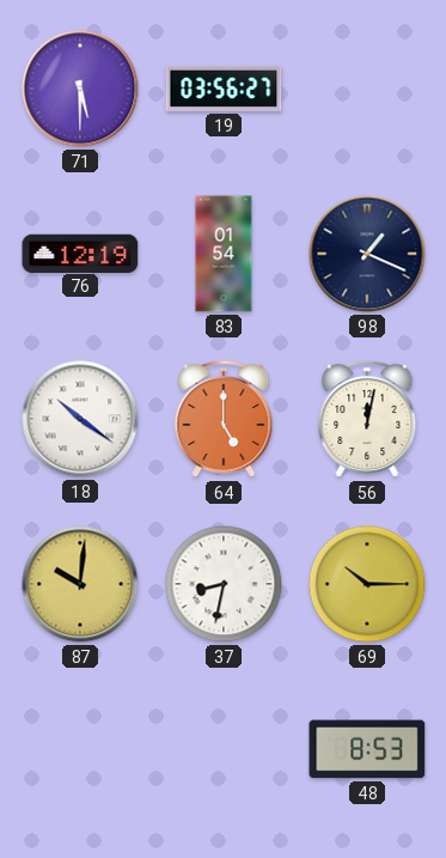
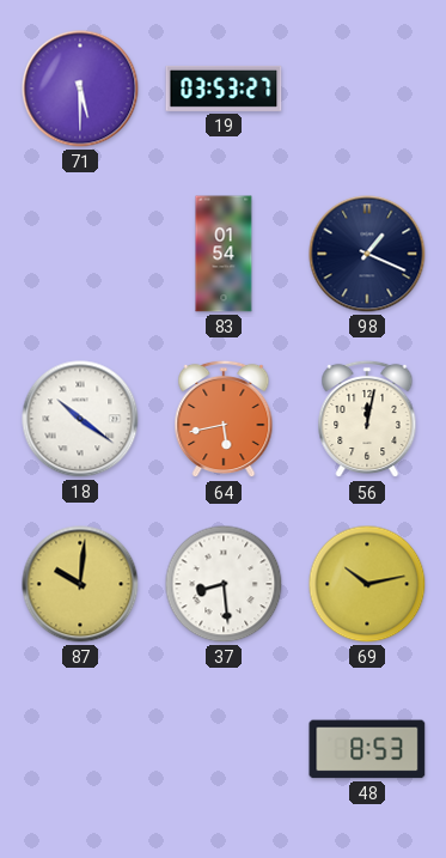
19: 03:56 -> 03:53 (224, 89)
76: 12:19 -> none (80, 252)
64: 5:00 -> 5:43 (224, 419)
37: 8:32 -> 8:29 (224, 584)
69: 10:15 -> 10:13 (367, 584)
